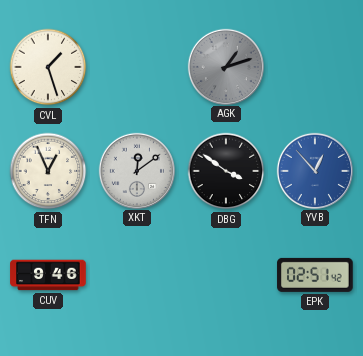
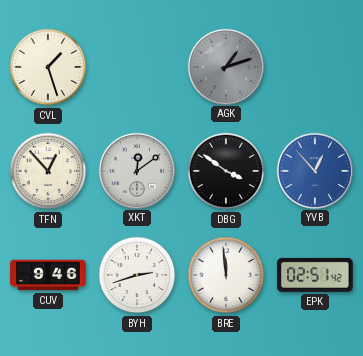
TFN: 12:56 -> 12:53 (48, 171)
BYH: none -> 2:42 (137, 275)
BRE: none -> 11:59 (226, 275)
